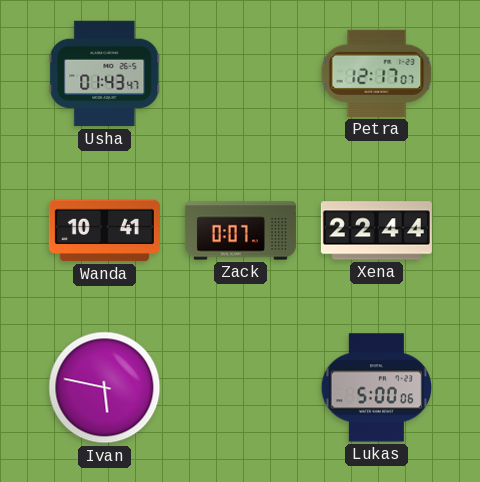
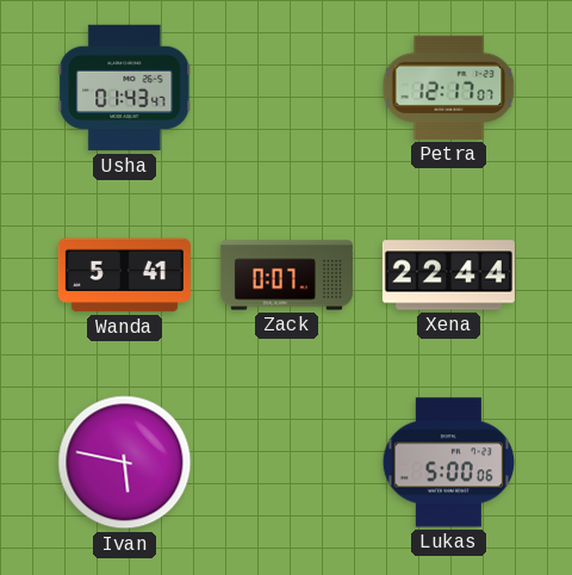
Wanda: 10:41 -> 5:41 (124, 276)
